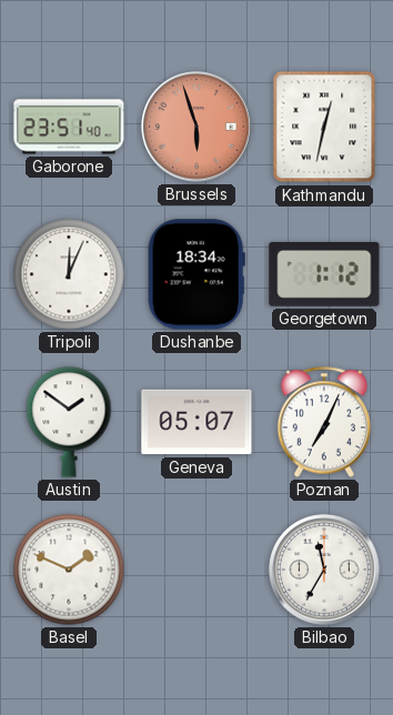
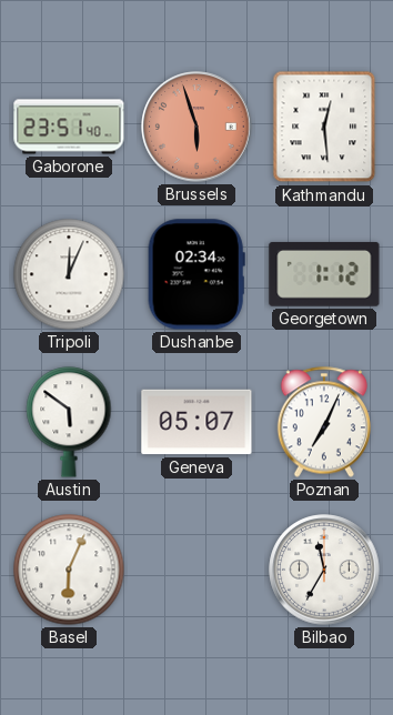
Kathmandu: 12:32 -> 12:29 (324, 127)
Dushanbe: 18:34 -> 02:34 (196, 274)
Austin: 1:51 -> 5:51 (69, 422)
Basel: 1:49 -> 6:04 (69, 570)
